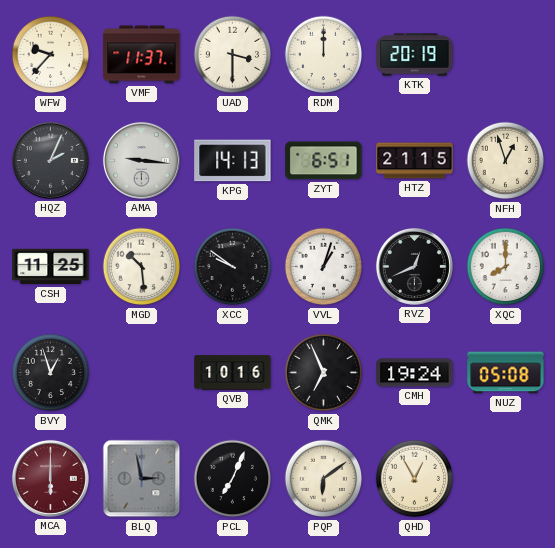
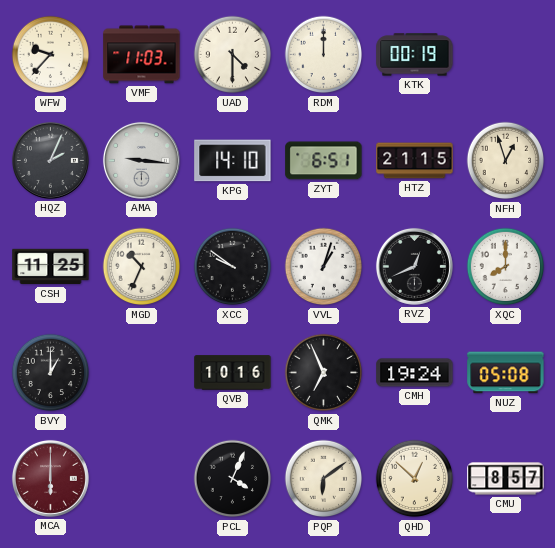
VMF: 11:37 -> 11:03 (142, 55)
UAD: 3:30 -> 4:30 (233, 55)
KTK: 20:19 -> 00:19 (415, 55)
KPG: 14:13 -> 14:10 (233, 161)
MGD: 10:29 -> 10:34 (142, 267)
BVY: 12:57 -> 1:00 (51, 373)
BLQ: 2:58 -> none (142, 479)
PCL: 7:04 -> 4:04 (233, 479)
QHD: 12:55 -> 12:52 (415, 479)
CMU: none -> 8:57 (506, 479)
